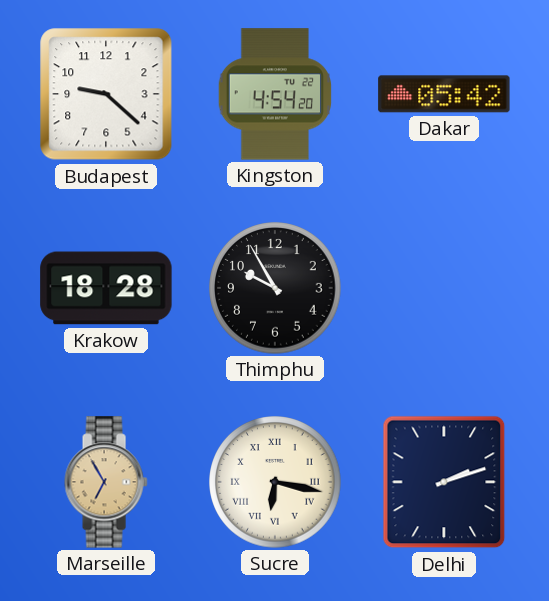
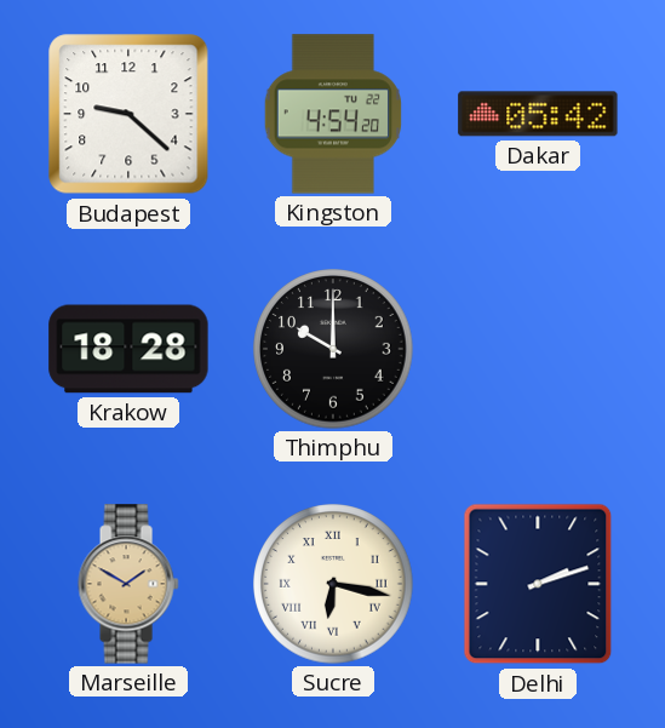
Thimphu: 9:55 -> 10:00 (333, 349)
Marseille: 6:55 -> 1:50 (128, 584)
